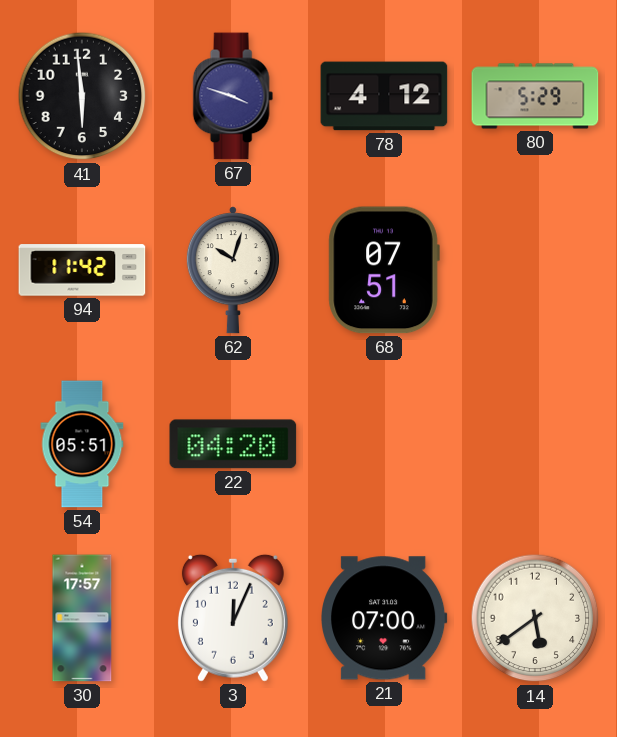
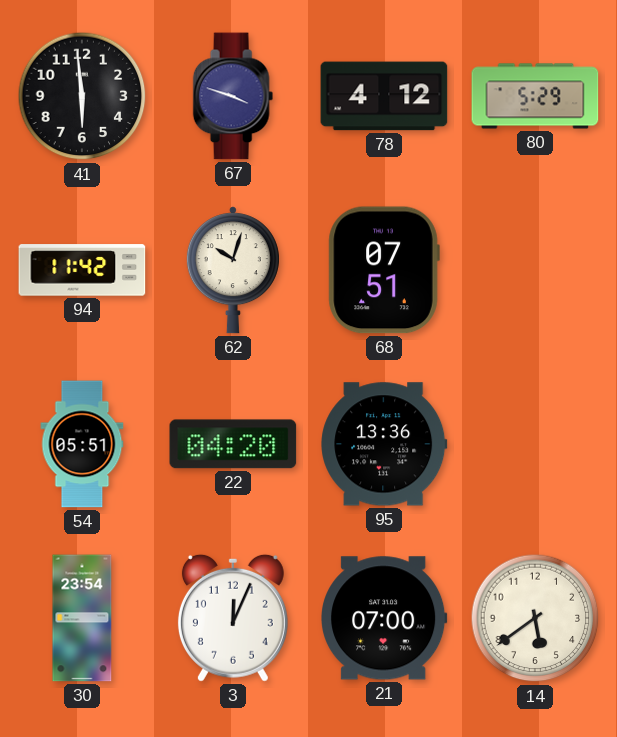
95: none -> 13:36 (384, 444)
30: 17:57 -> 23:54 (82, 618)
